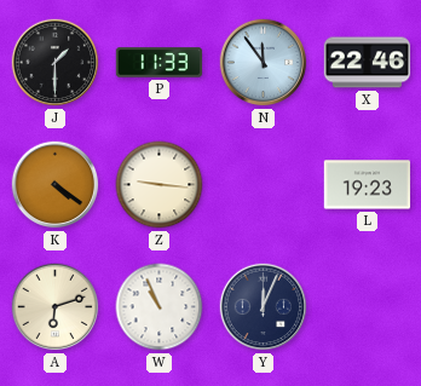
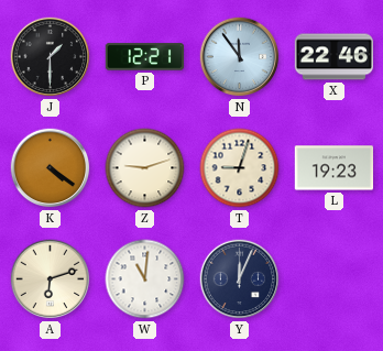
P: 11:33 -> 12:21 (145, 57)
Z: 9:16 -> 9:12 (145, 168)
T: none -> 9:03 (240, 168)
W: 10:56 -> 11:01 (145, 279)
